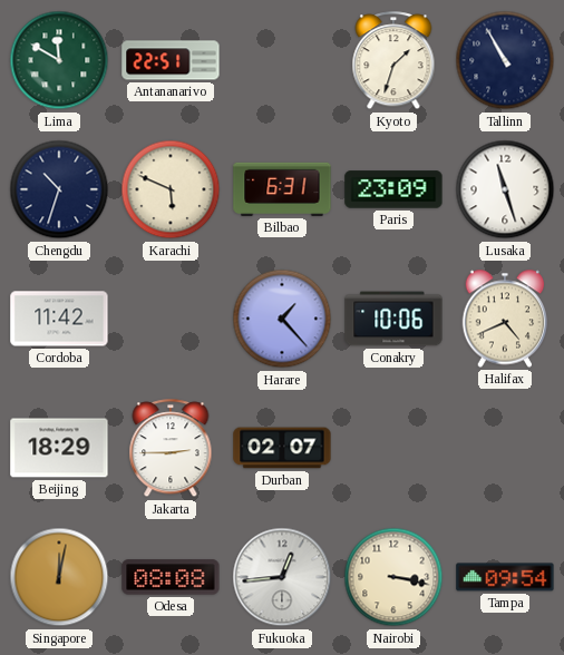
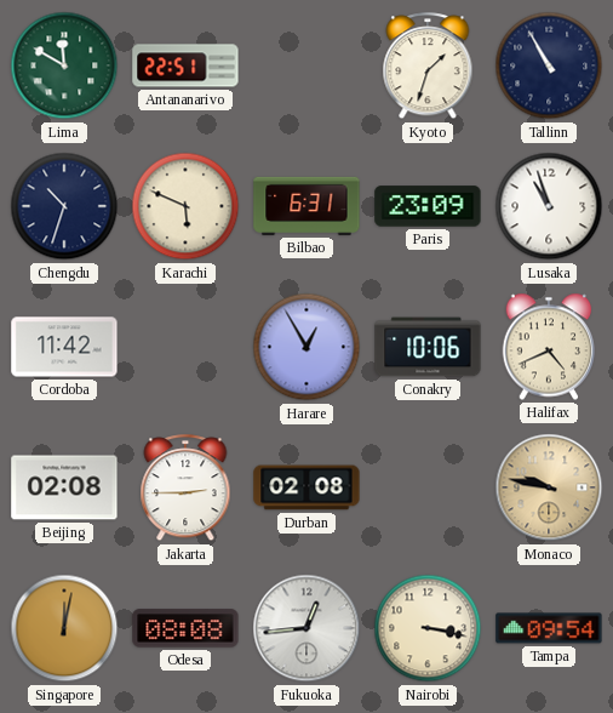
Lusaka: 11:27 -> 10:57 (549, 206)
Harare: 1:23 -> 12:55 (306, 347)
Beijing: 18:29 -> 02:08 (64, 487)
Durban: 02:07 -> 02:08 (306, 487)
Monaco: none -> 9:47 (549, 487)
